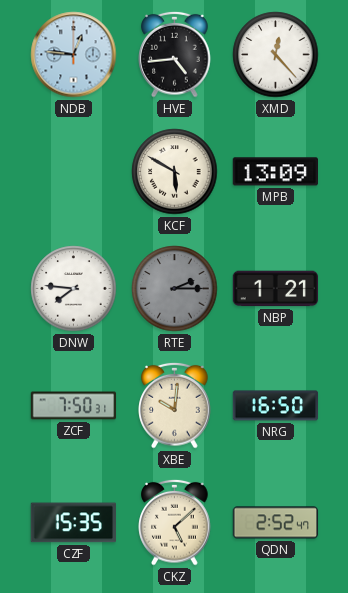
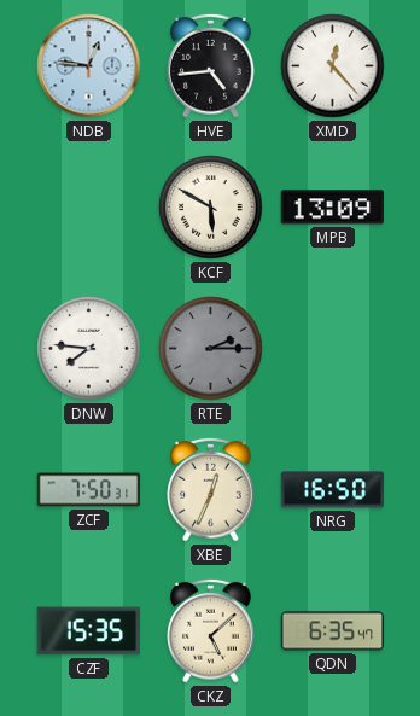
NBP: 1:21 -> none (276, 289)
XBE: 10:01 -> 12:34 (211, 489)
QDN: 2:52 -> 6:35 (333, 631)
